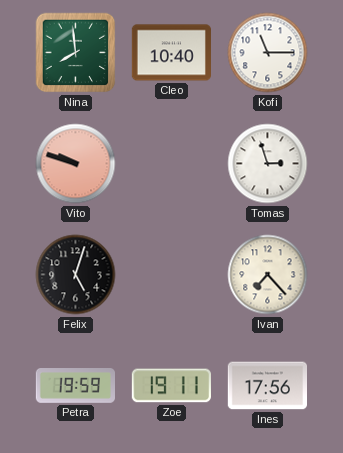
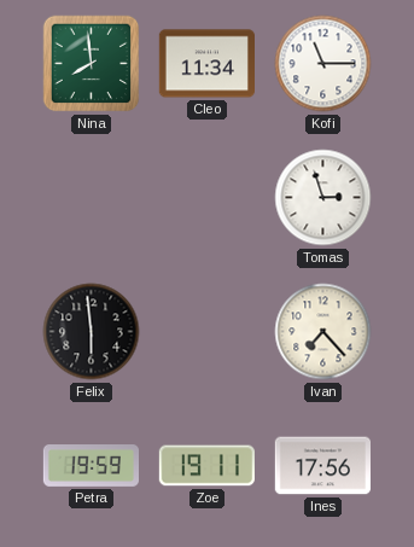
Cleo: 10:40 -> 11:34 (206, 64)
Vito: 9:48 -> none (76, 164)
Felix: 5:03 -> 5:59 (92, 332)
